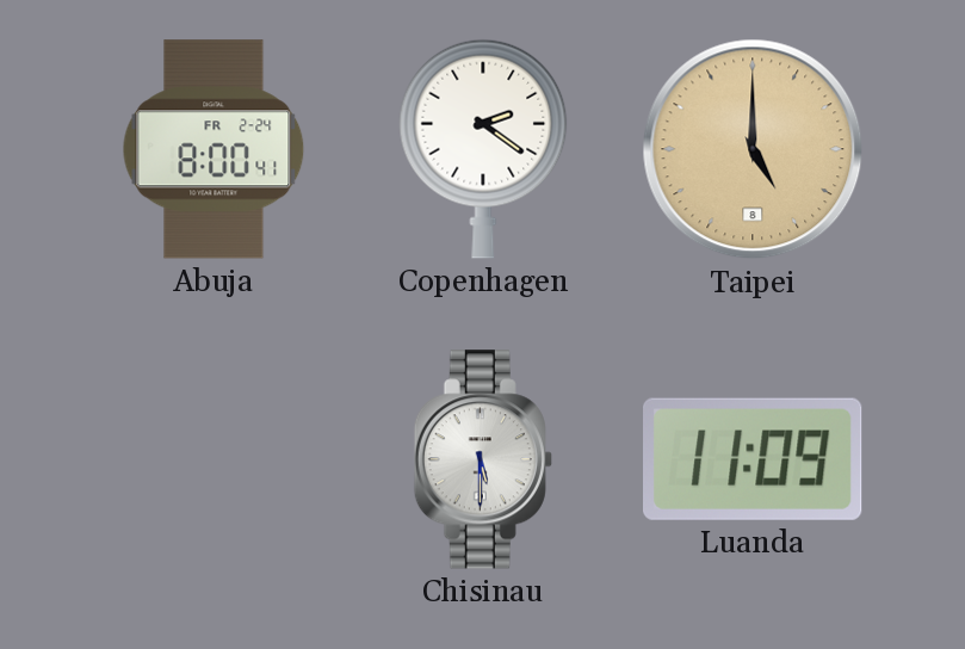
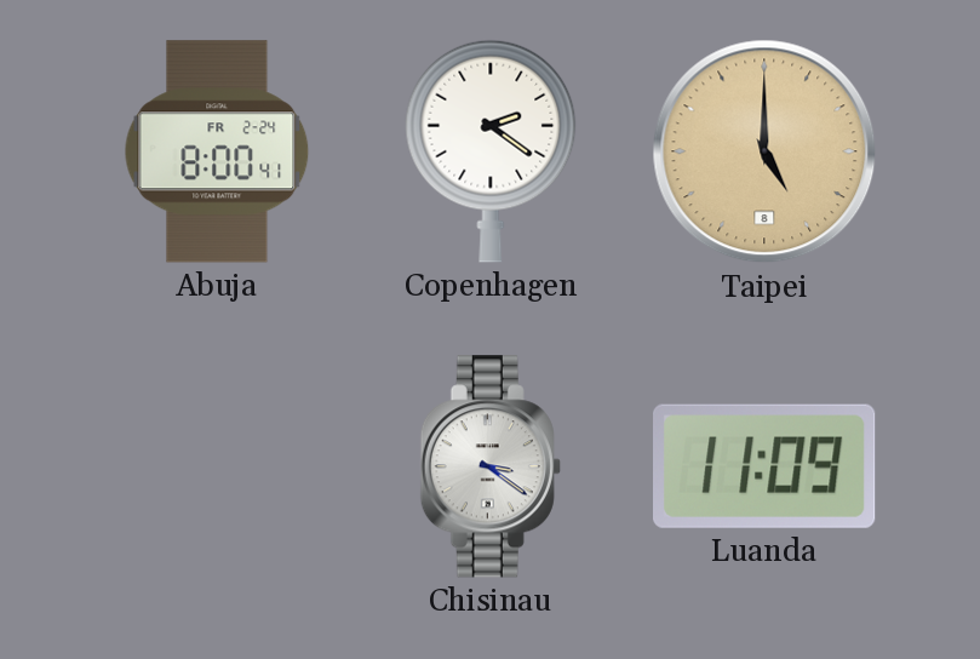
Chisinau: 5:30 -> 3:21 (491, 466)
